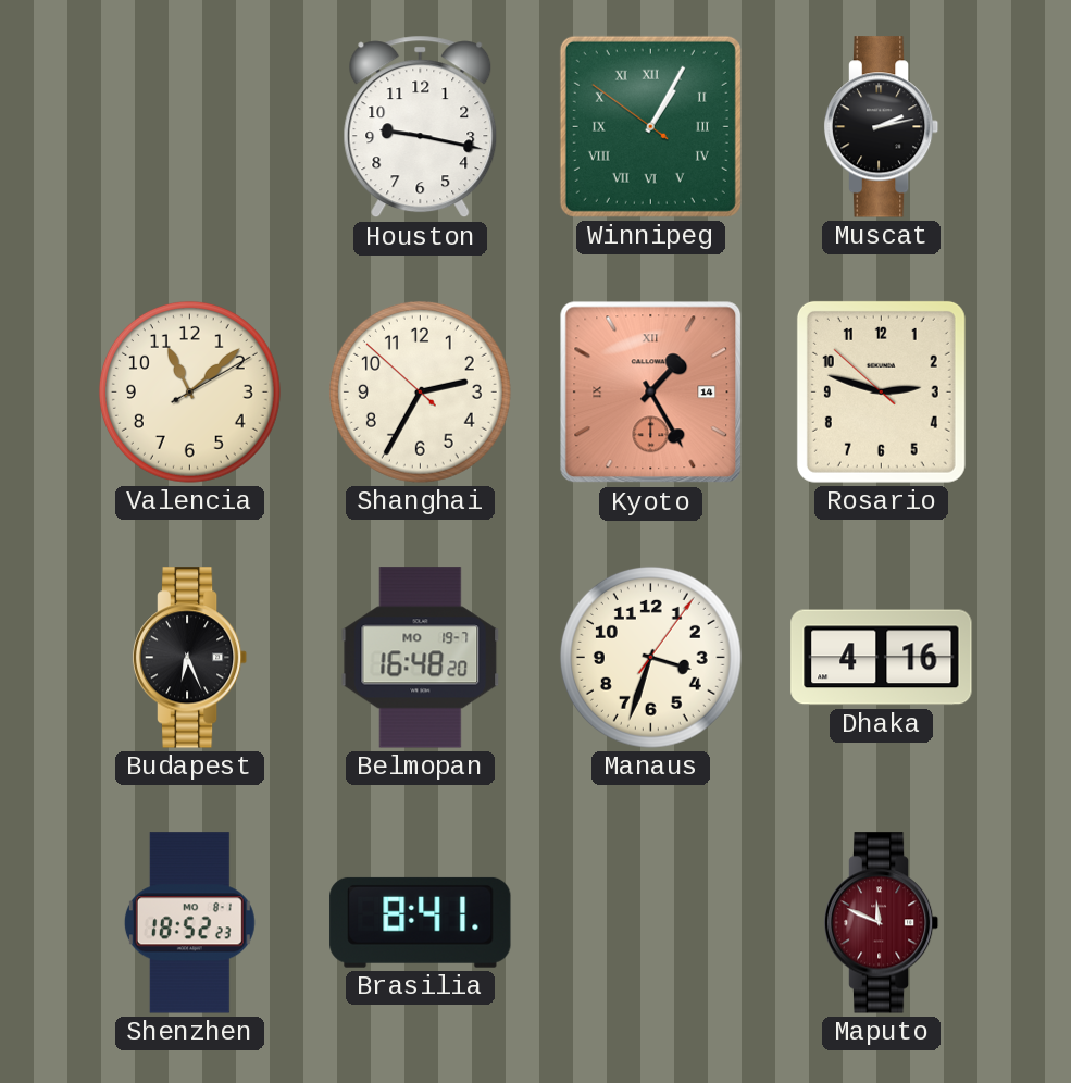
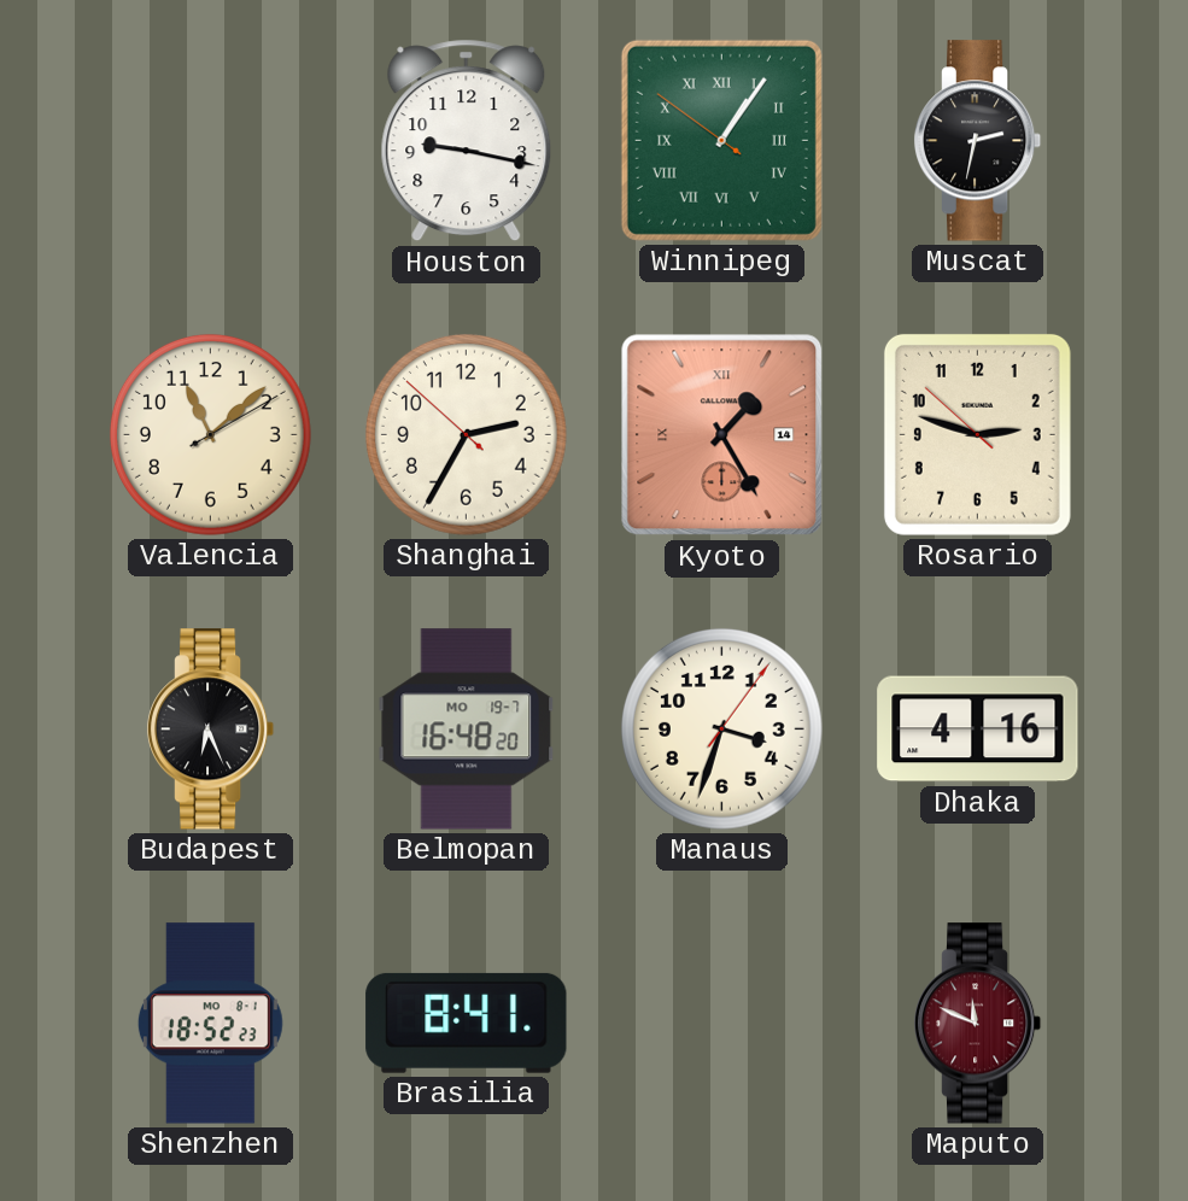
Winnipeg: 1:04 -> 1:05 (721, 140)
Muscat: 2:13 -> 2:32 (978, 141)
